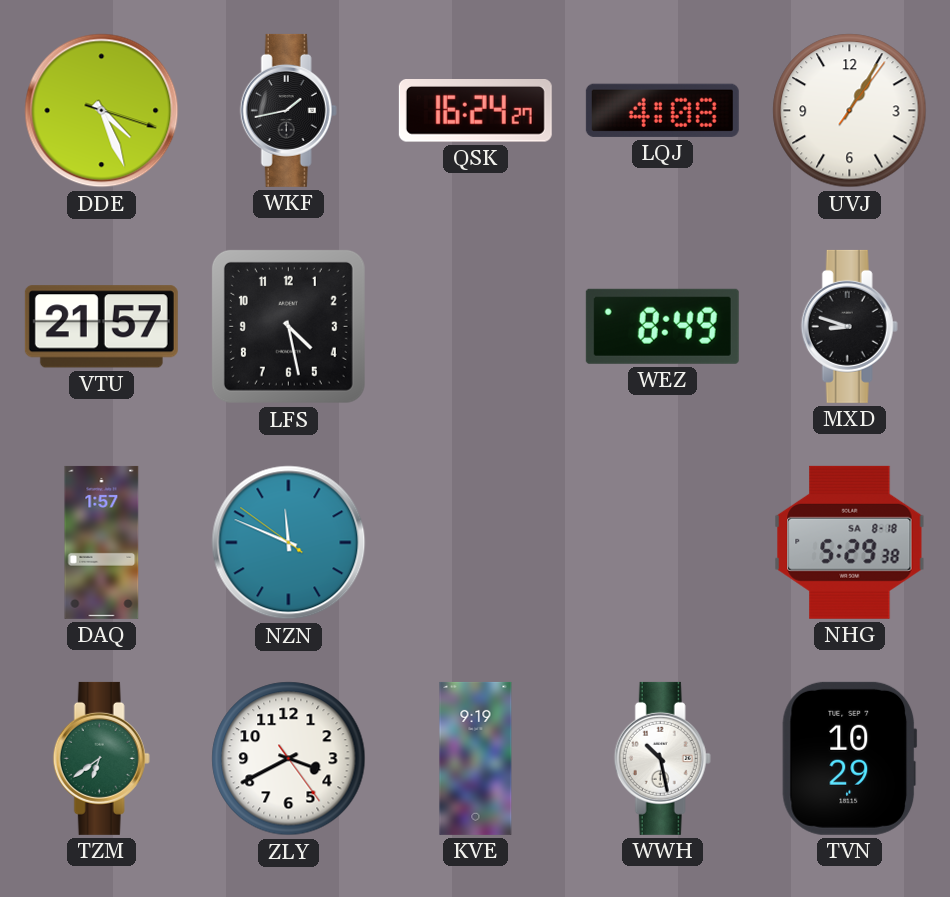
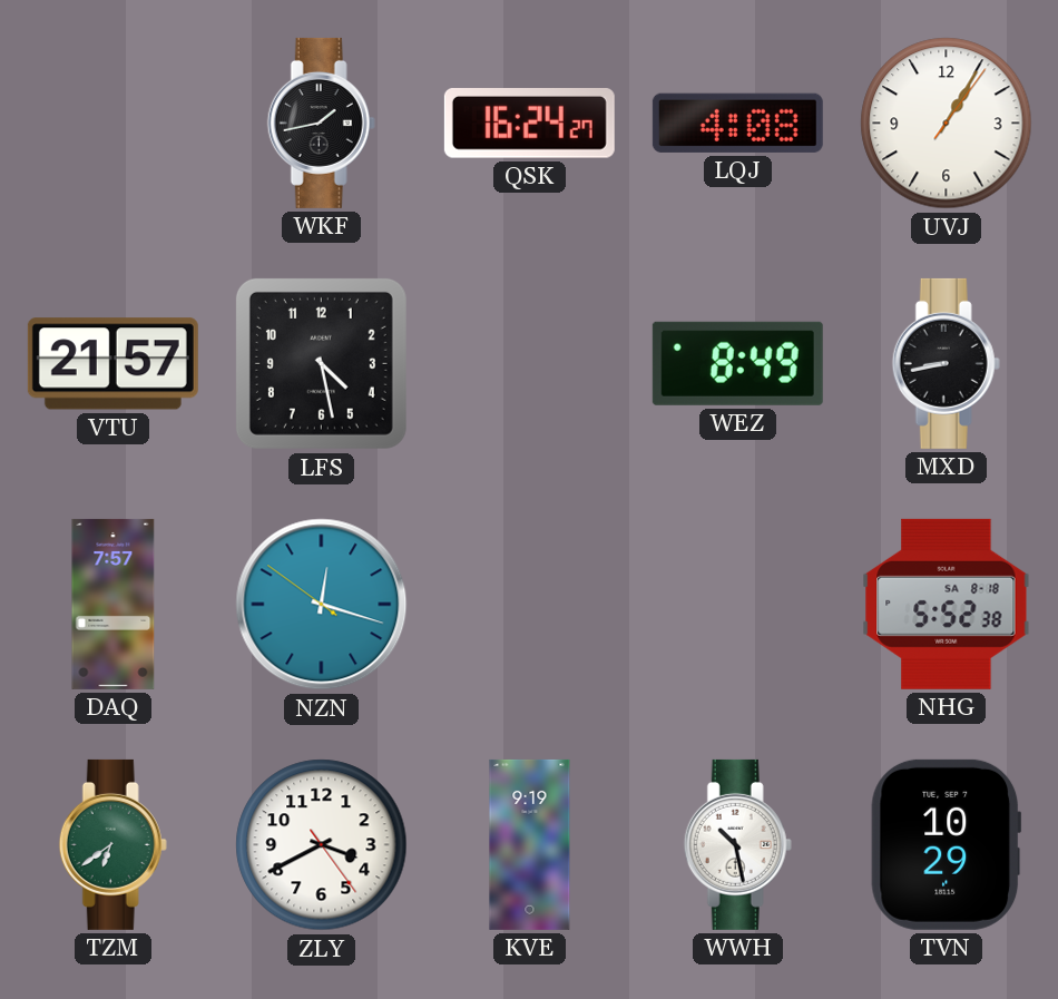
DDE: 4:26 -> none (102, 111)
MXD: 8:48 -> 8:43 (946, 363)
DAQ: 1:57 -> 7:57 (114, 604)
NZN: 11:48 -> 12:17 (322, 605)
NHG: 5:29 -> 5:52 (947, 604)
